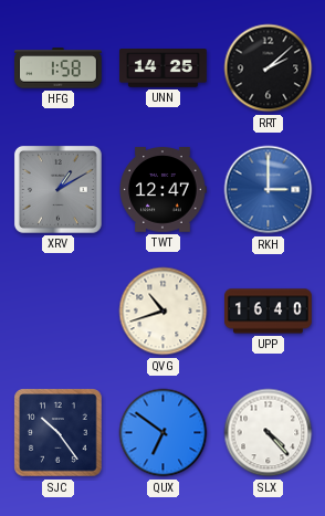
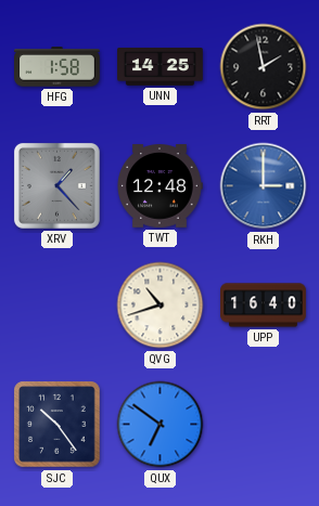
RRT: 2:08 -> 1:58 (264, 67)
XRV: 1:10 -> 1:23 (56, 185)
TWT: 12:47 -> 12:48 (159, 186)
SLX: 4:23 -> none (269, 433)
